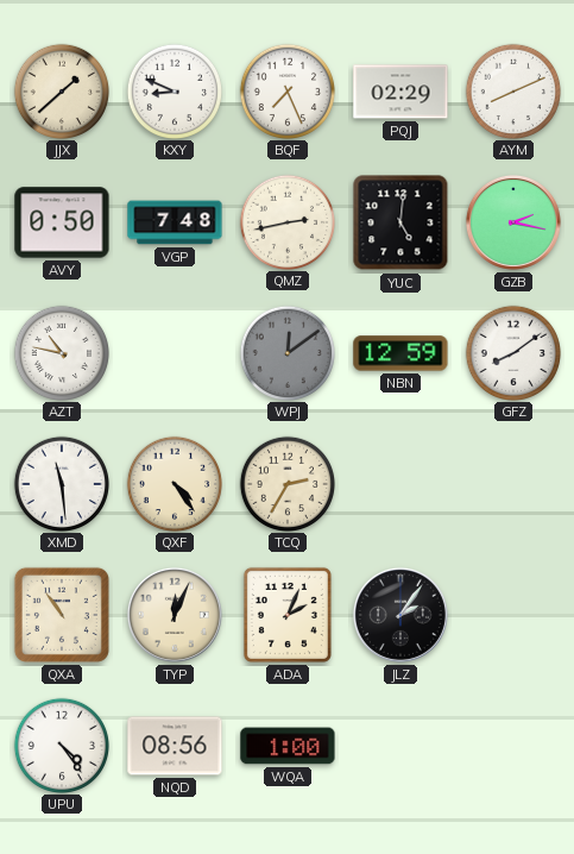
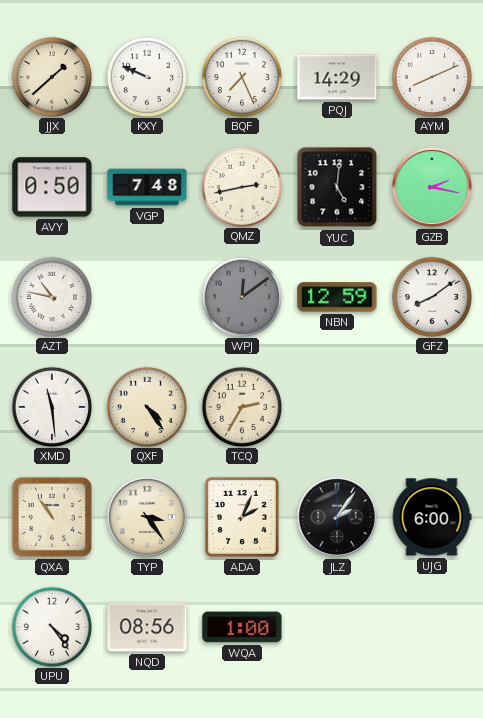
KXY: 8:49 -> 9:49 (146, 76)
PQJ: 02:29 -> 14:29 (337, 77)
TYP: 12:04 -> 3:24 (147, 517)
UJG: none -> 6:00 (432, 517)
